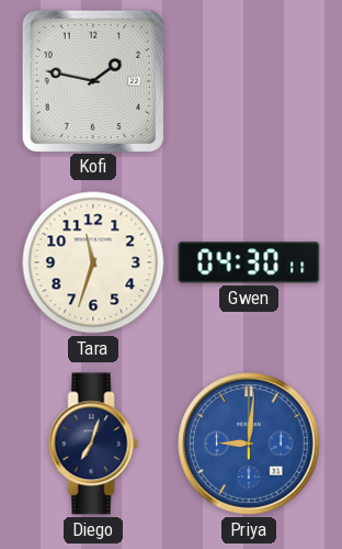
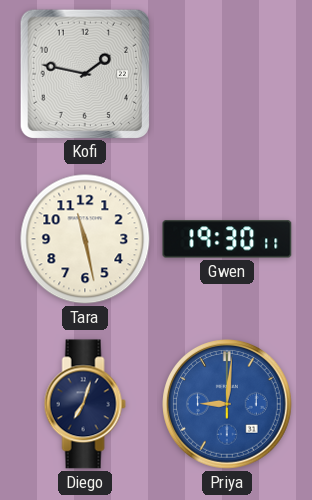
Tara: 11:33 -> 11:28 (85, 239)
Gwen: 04:30 -> 19:30 (227, 239)
